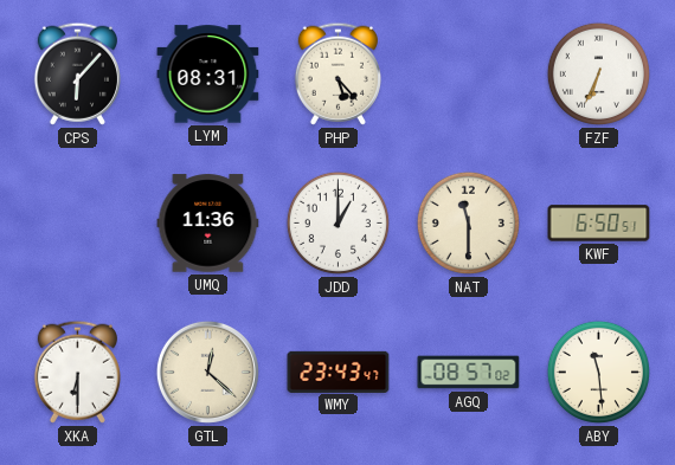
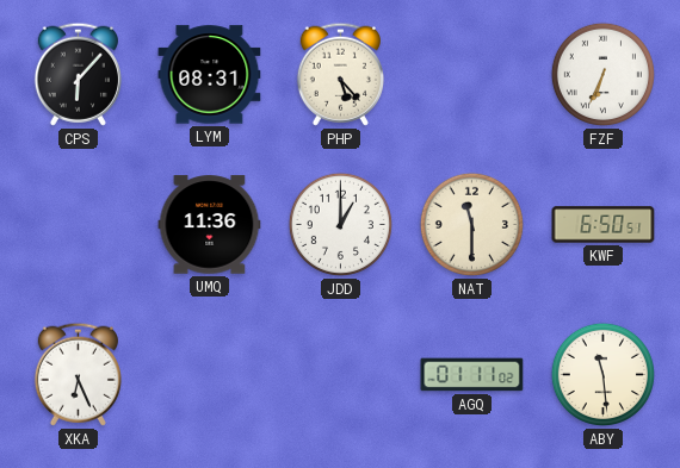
XKA: 6:30 -> 6:26 (78, 374)
GTL: 12:22 -> none (207, 372)
WMY: 23:43 -> none (339, 372)
AGQ: 08:57 -> 01:11 (472, 375)
